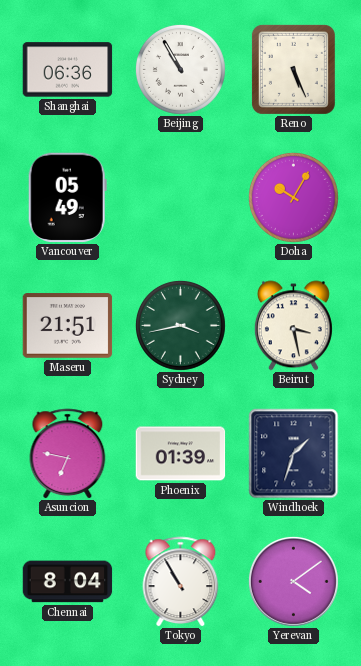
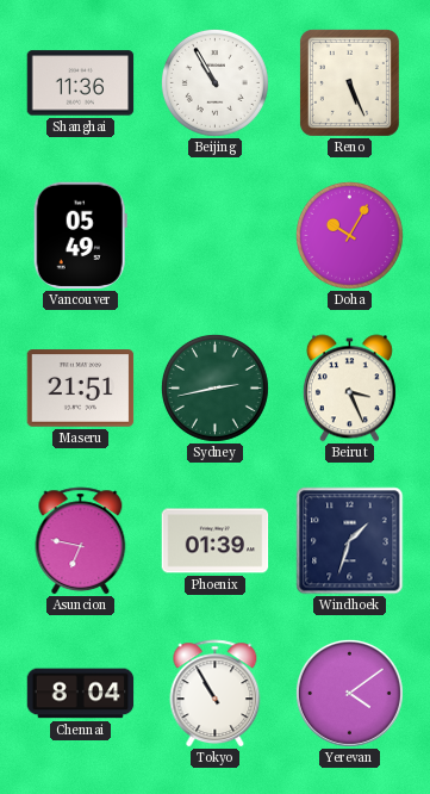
Shanghai: 06:36 -> 11:36 (81, 83)
Sydney: 3:43 -> 2:43 (214, 387)
Beirut: 3:28 -> 3:26 (349, 389)
